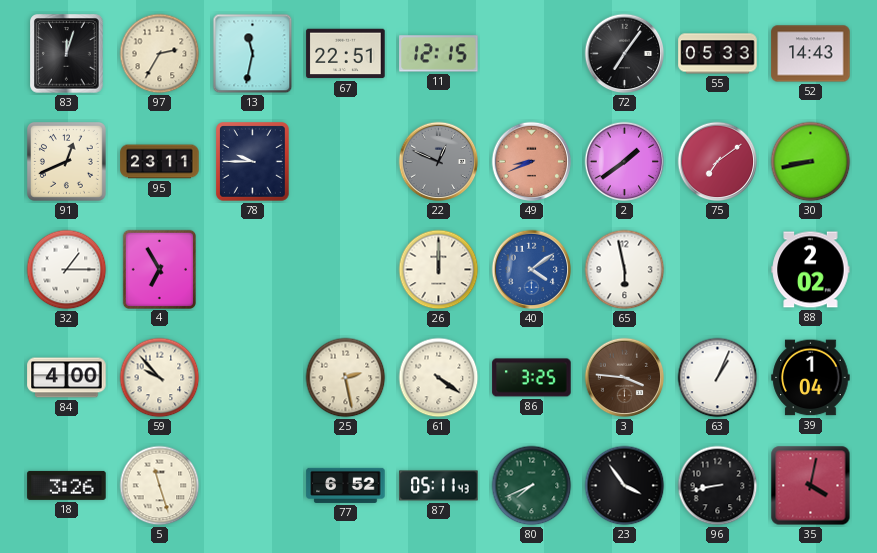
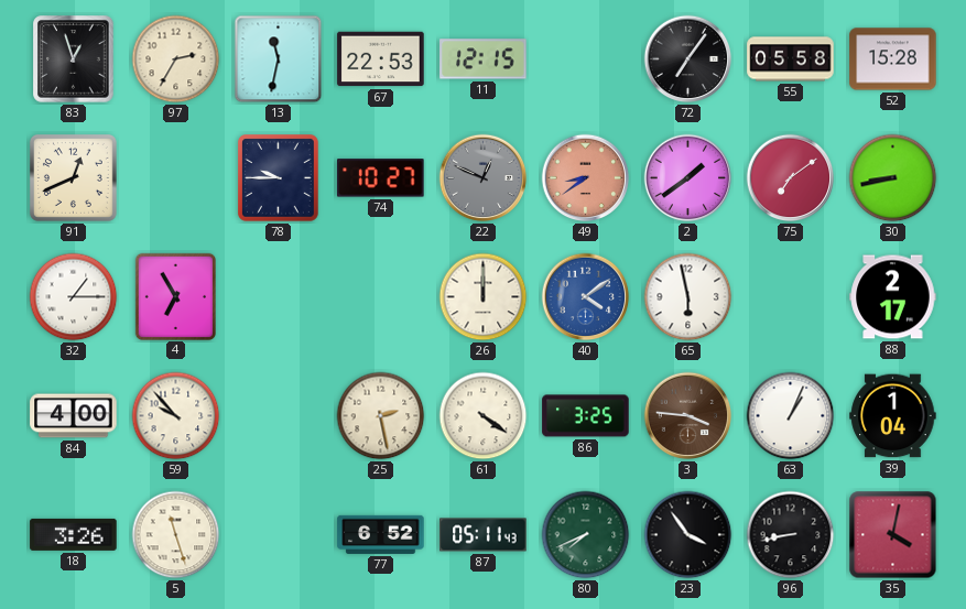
83: 12:03 -> 12:57 (74, 59)
67: 22:51 -> 22:53 (381, 59)
55: 05:33 -> 05:58 (791, 59)
52: 14:43 -> 15:28 (893, 59)
95: 23:11 -> none (160, 162)
74: none -> 10:27 (381, 178)
49: 8:41 -> 8:39 (586, 178)
88: 2:02 -> 2:17 (893, 297)
